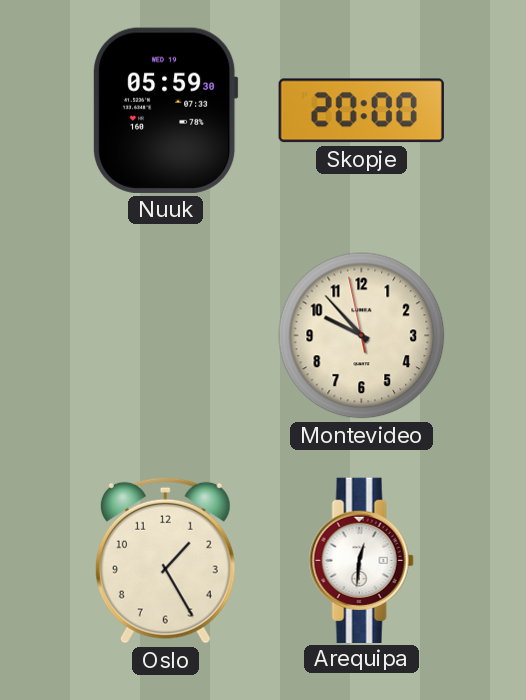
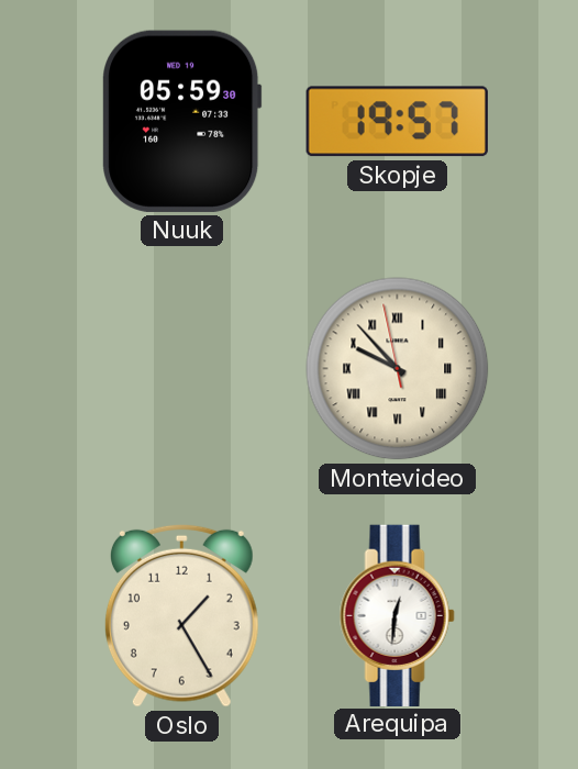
Skopje: 20:00 -> 19:57 (397, 122)
Montevideo numerals: Arabic -> Roman (398, 369)
